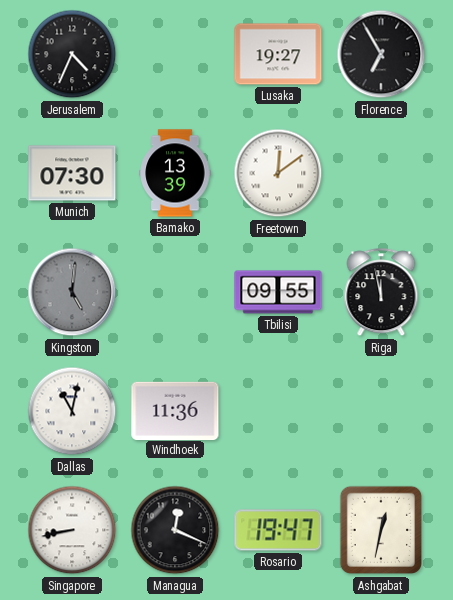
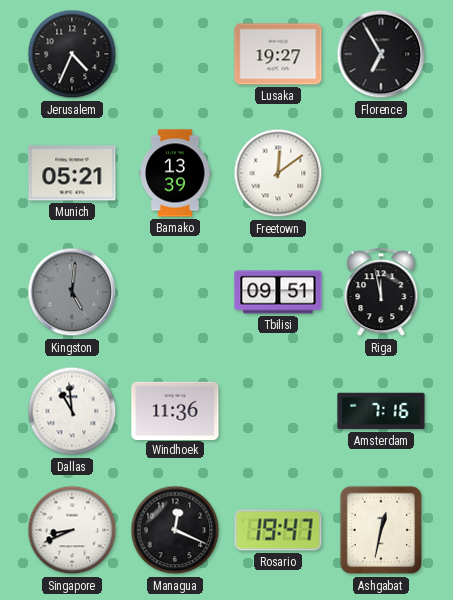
Munich: 07:30 -> 05:21 (72, 173)
Tbilisi: 09:55 -> 09:51 (278, 292)
Dallas: 11:02 -> 10:59 (72, 411)
Amsterdam: none -> 7:16 (381, 411)
Singapore: 8:43 -> 8:41 (72, 530)
